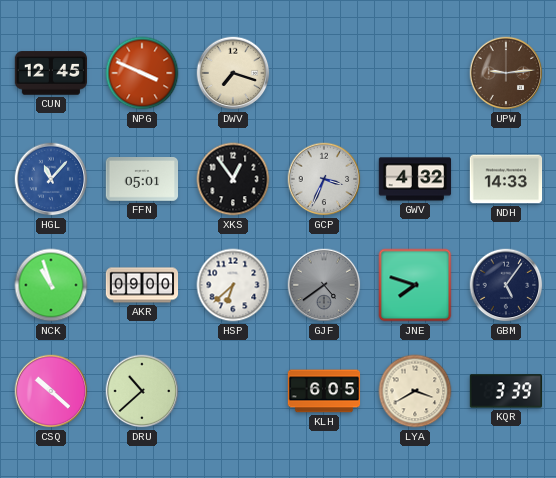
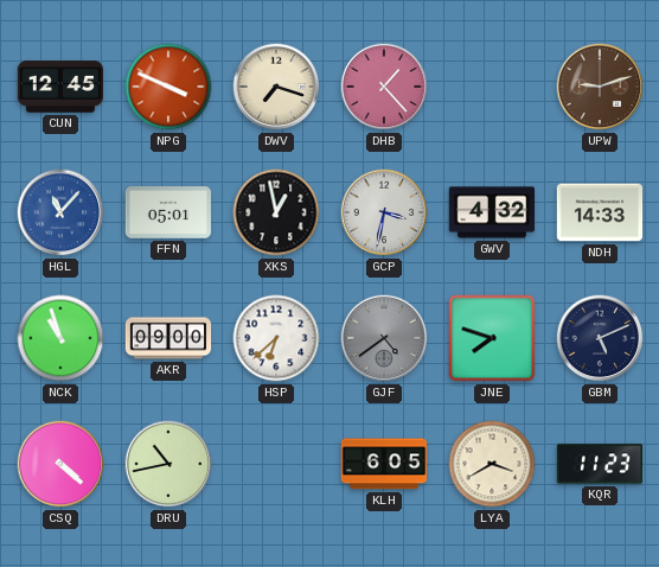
DHB: none -> 1:23 (384, 87)
UPW: 9:14 -> 9:12 (600, 87)
XKS: 12:54 -> 12:58 (276, 212)
GCP: 3:34 -> 3:32 (384, 212)
GBM: 5:06 -> 5:11 (600, 338)
CSQ: 10:22 -> 4:22 (60, 464)
DRU: 10:38 -> 10:43 (168, 464)
KQR: 3:39 -> 11:23 (600, 464)
